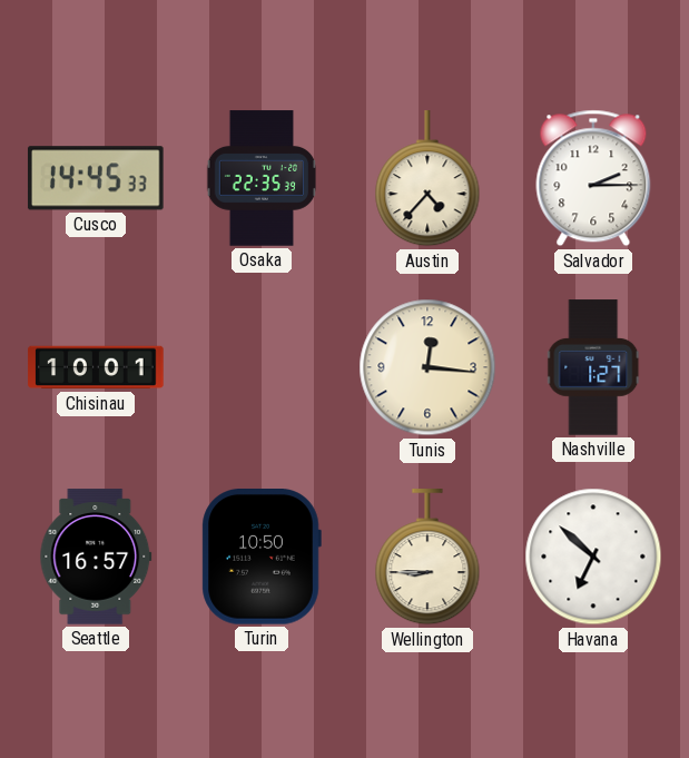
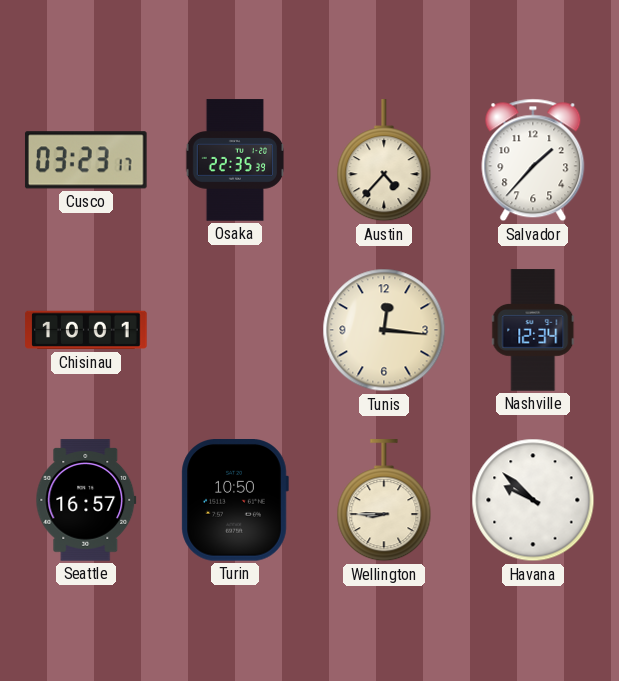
Cusco: 14:45 -> 03:23 (86, 160)
Salvador: 2:15 -> 1:37 (533, 160)
Nashville: 1:27 -> 12:34 (534, 330)
Havana: 6:52 -> 9:52 (533, 500)
